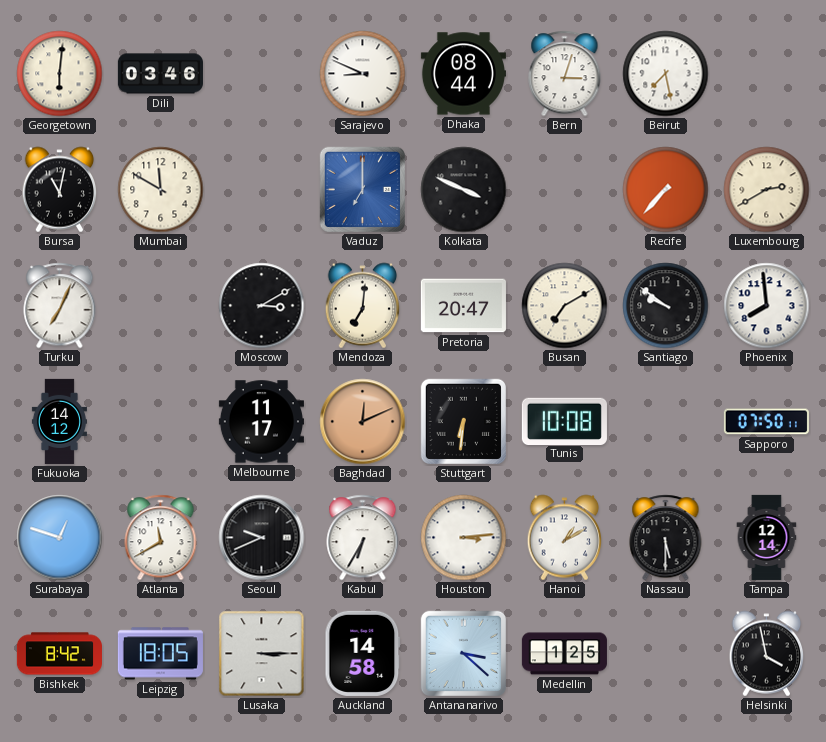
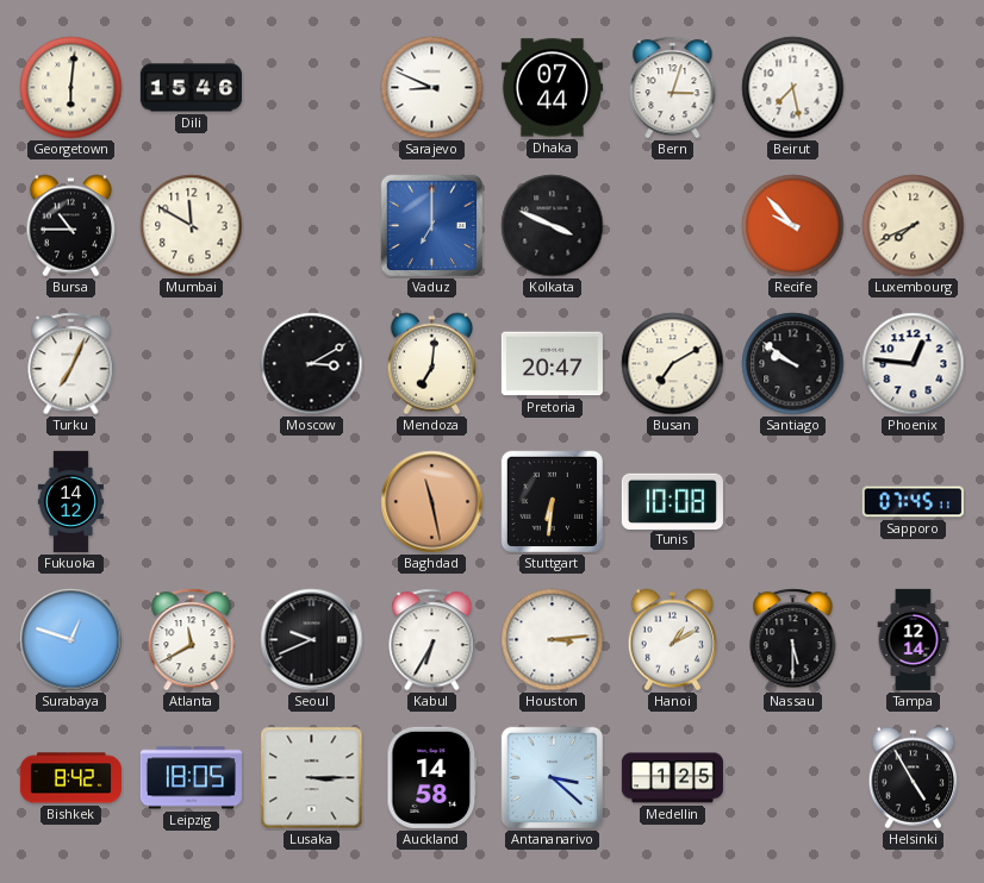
Dili: 03:46 -> 15:46 (191, 88)
Dhaka: 08:44 -> 07:44 (552, 88)
Bursa: 11:02 -> 10:45 (71, 226)
Recife: 7:37 -> 9:53 (793, 226)
Luxembourg: 2:40 -> 7:41 (914, 226)
Phoenix: 7:59 -> 12:46 (914, 364)
Melbourne: 11:17 -> none (261, 422)
Baghdad: 12:11 -> 11:28 (432, 502)
Sapporo: 07:50 -> 07:45 (913, 502)
Helsinki: 3:58 -> 4:55 (914, 778)
